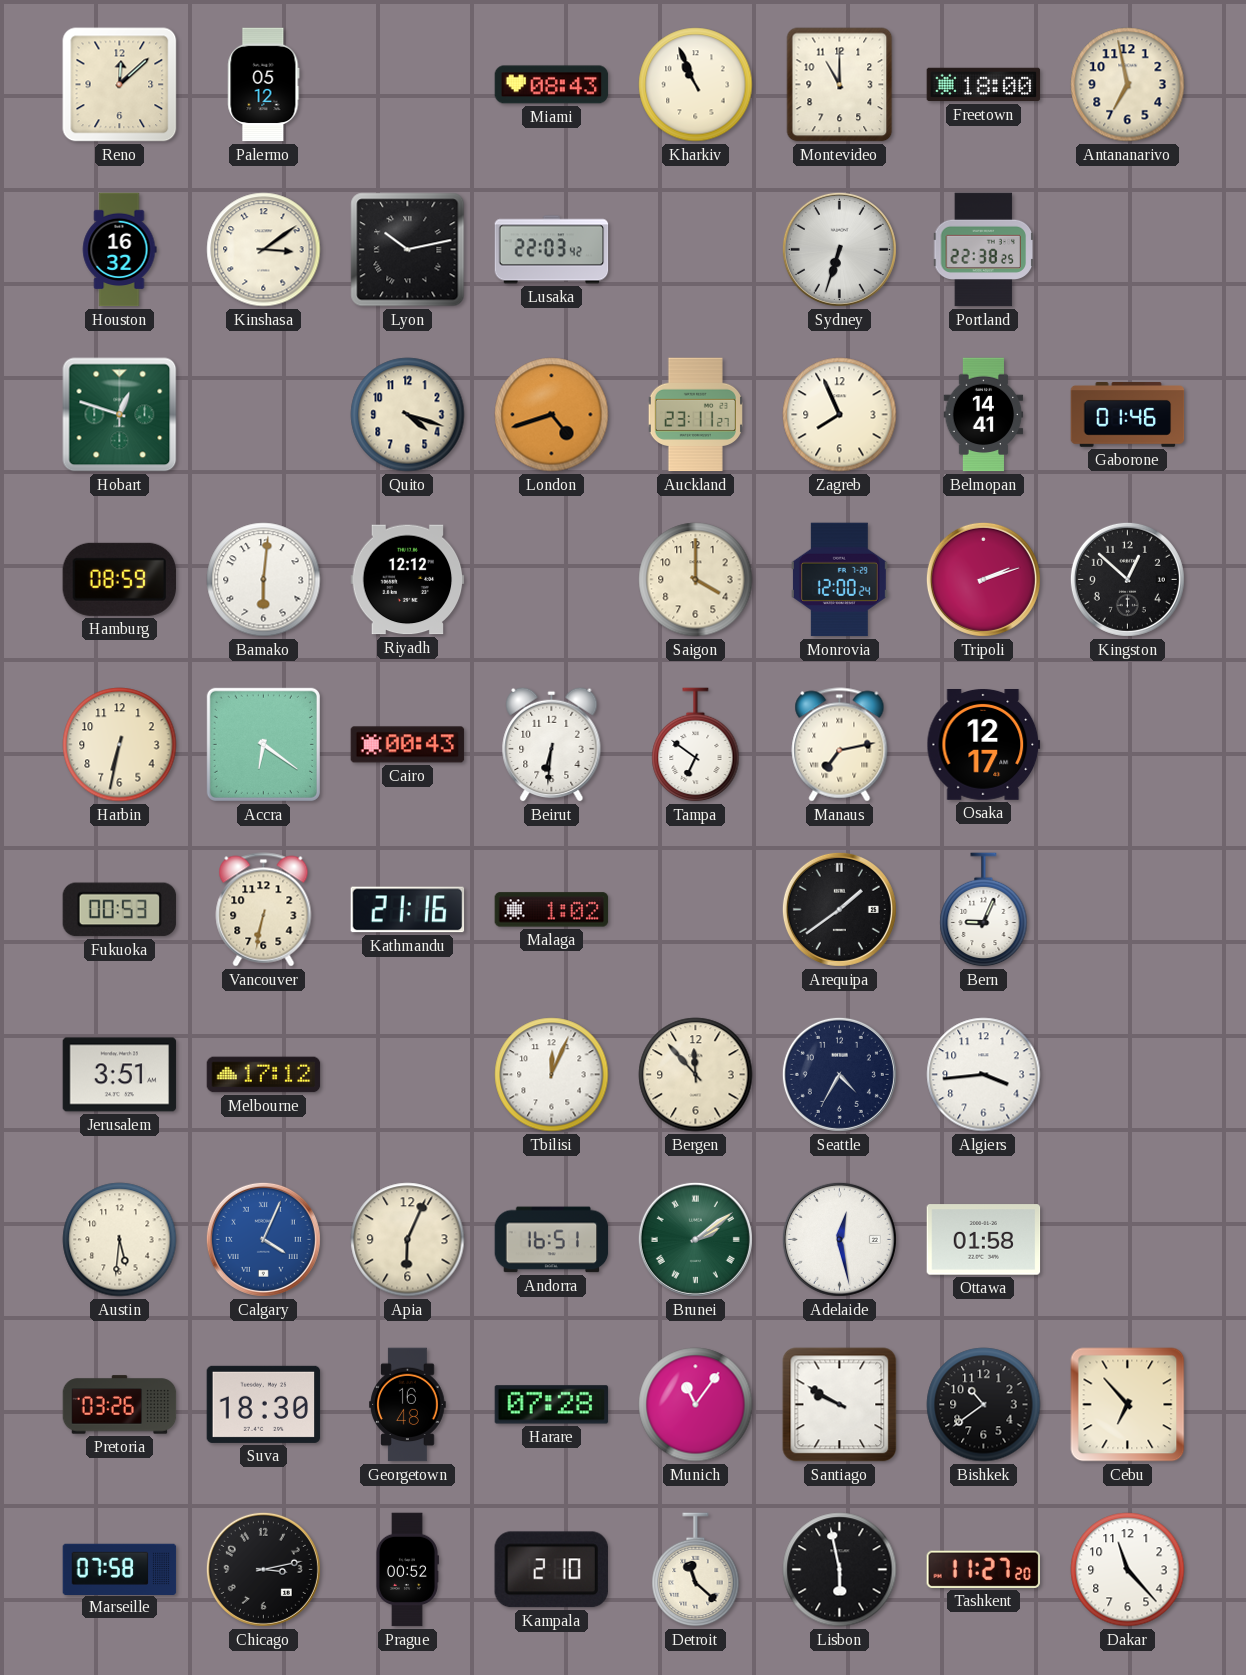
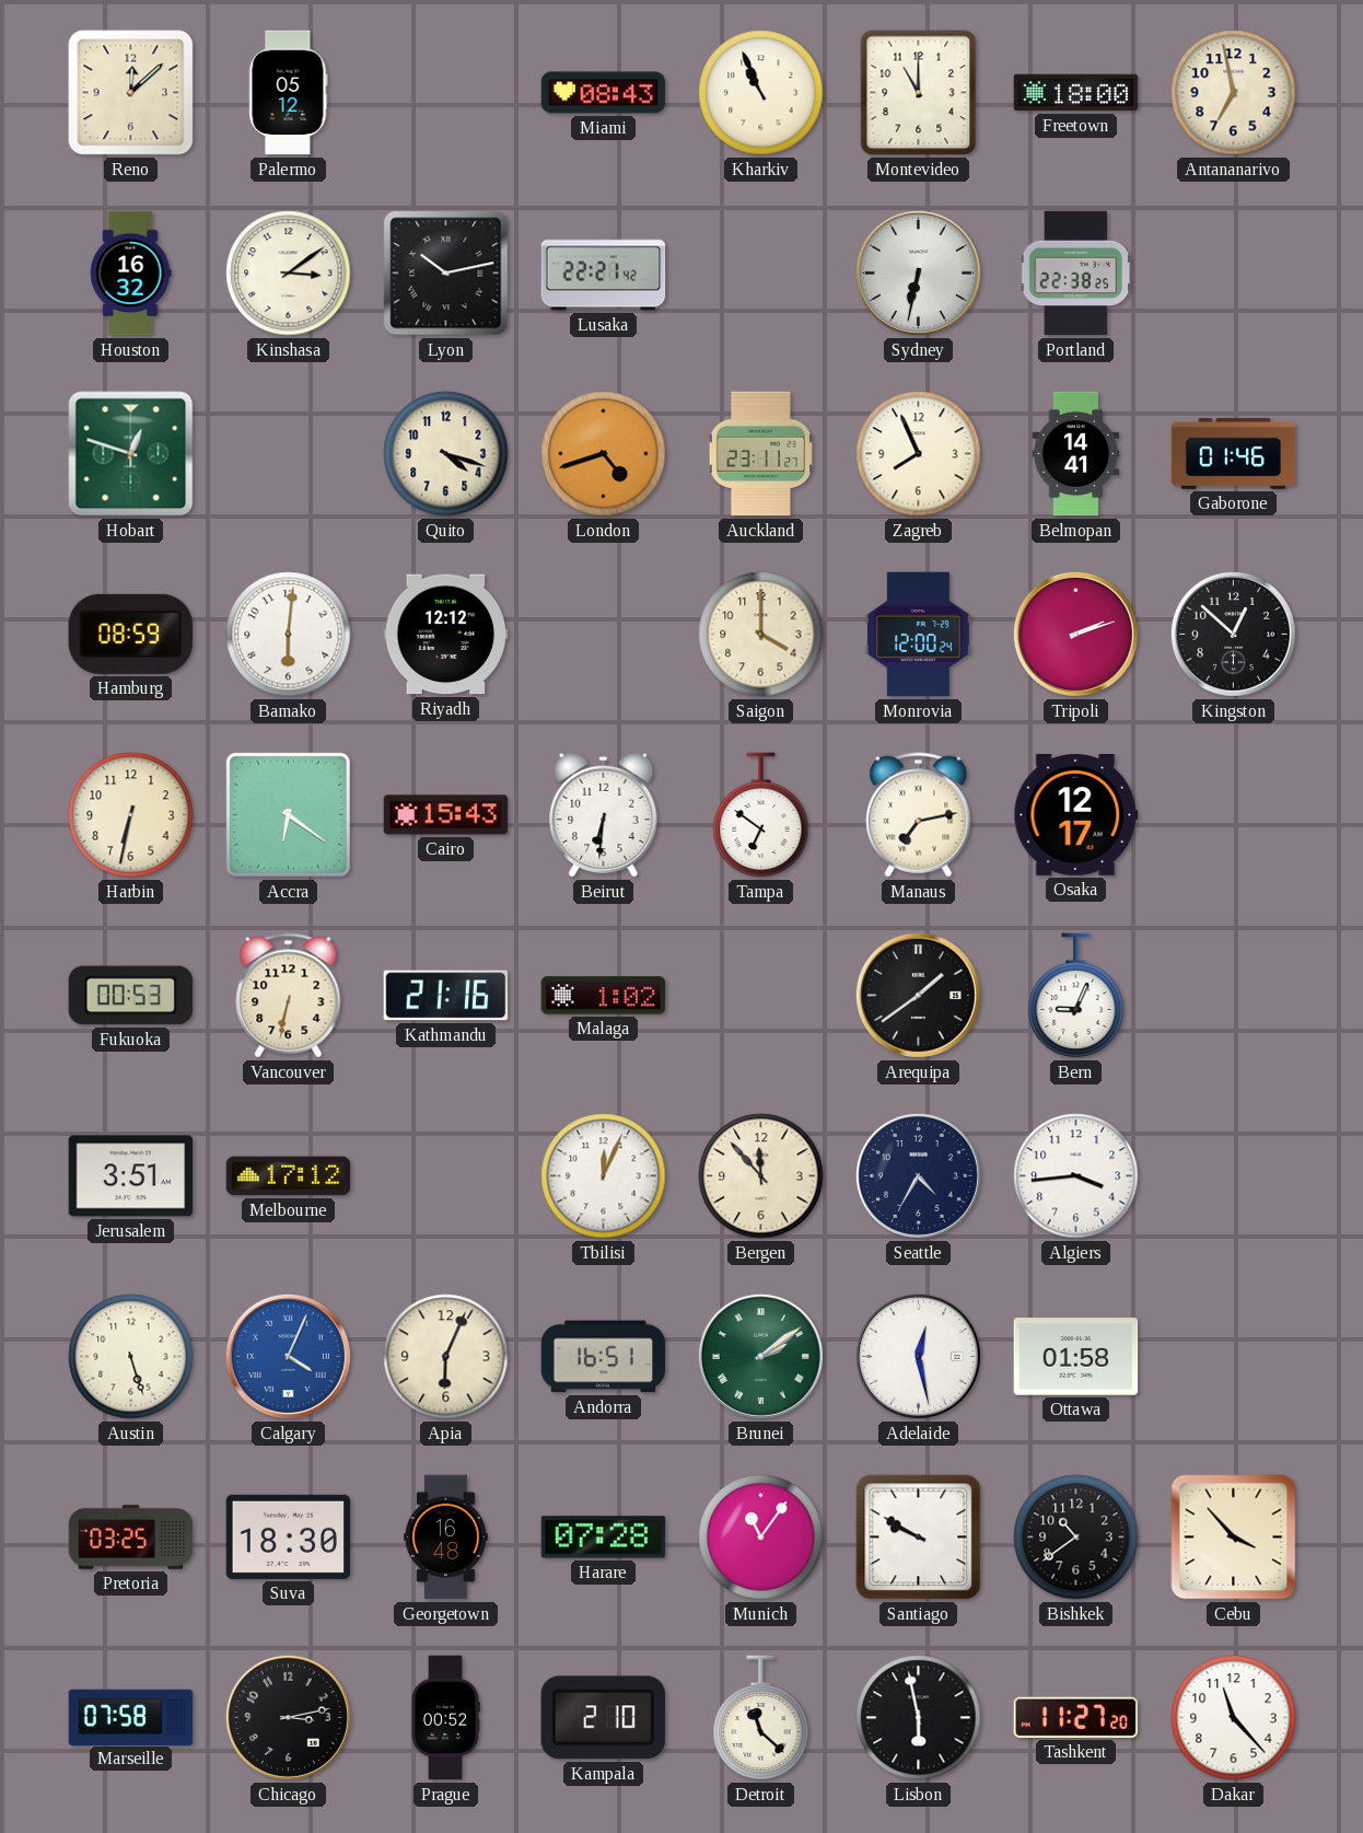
Lusaka: 22:03 -> 22:21 (604, 274)
Sydney: 6:33 -> 6:32 (918, 272)
Cairo: 00:43 -> 15:43 (446, 815)
Austin: 5:31 -> 5:27 (131, 1357)
Pretoria: 03:26 -> 03:25 (131, 1538)
Cebu: 6:53 -> 3:53 (1234, 1538)
